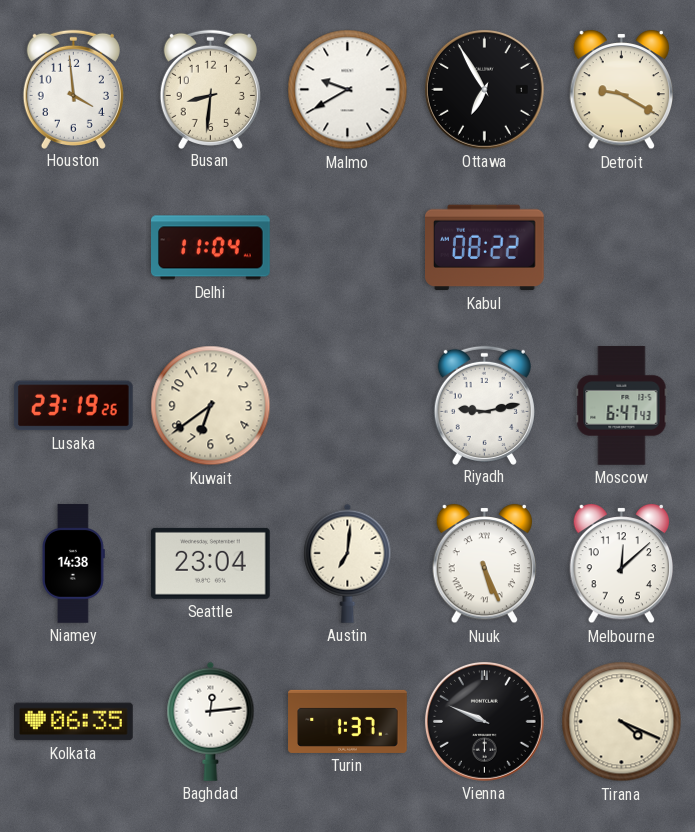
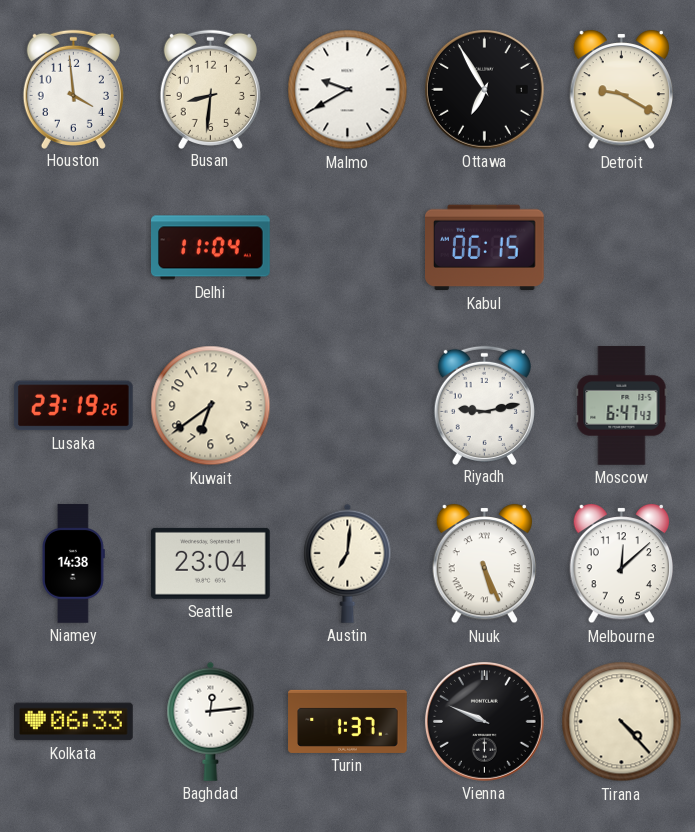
Kabul: 08:22 -> 06:15 (485, 248)
Kolkata: 06:35 -> 06:33 (74, 722)
Tirana: 4:19 -> 4:23 (622, 722)
